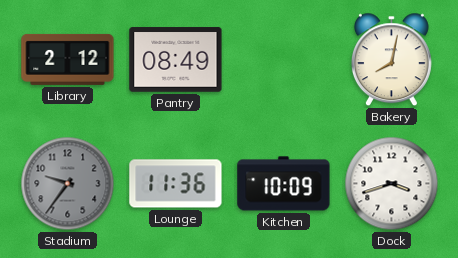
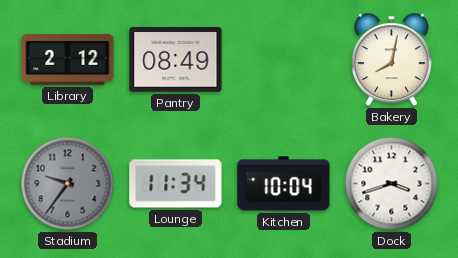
Lounge: 11:36 -> 11:34 (176, 184)
Kitchen: 10:09 -> 10:04 (284, 184)
